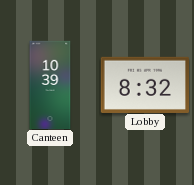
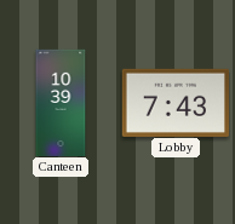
Lobby: 8:32 -> 7:43 (174, 102)
